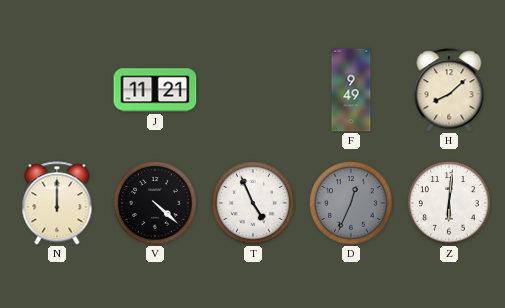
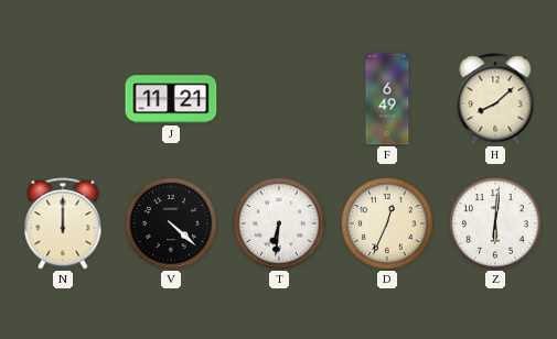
F: 9:49 -> 6:49 (387, 99)
T: 4:56 -> 6:31 (279, 223)
D dial: grey -> cream (387, 223)
